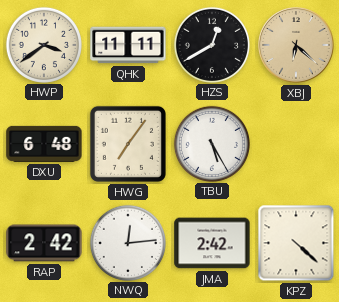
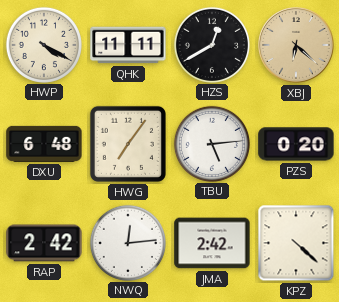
HWP: 3:39 -> 4:20 (43, 44)
TBU: 5:25 -> 5:14 (211, 143)
PZS: none -> 0:20 (296, 144)
